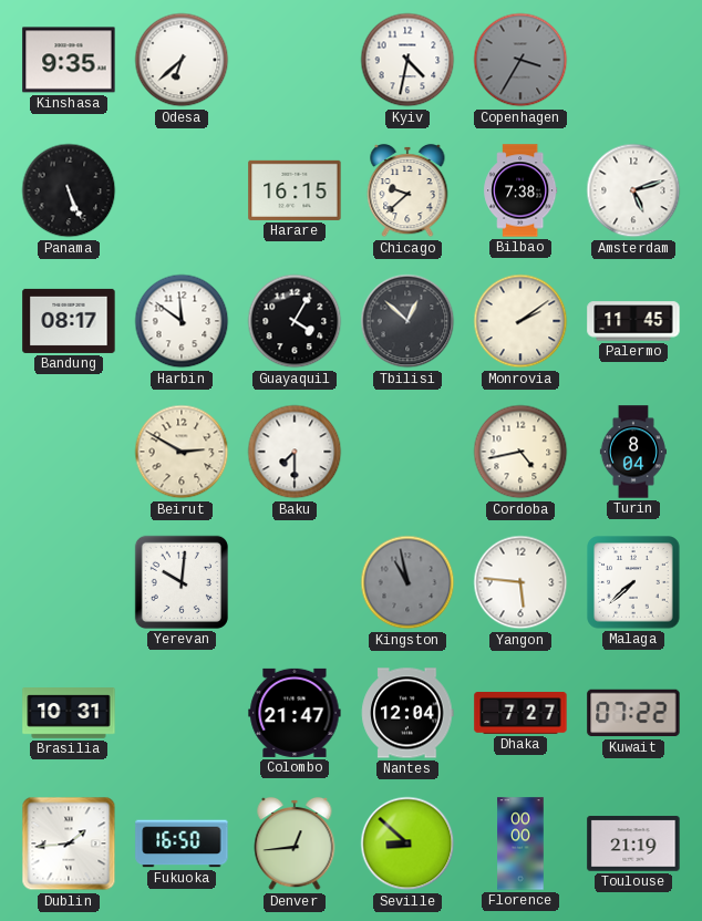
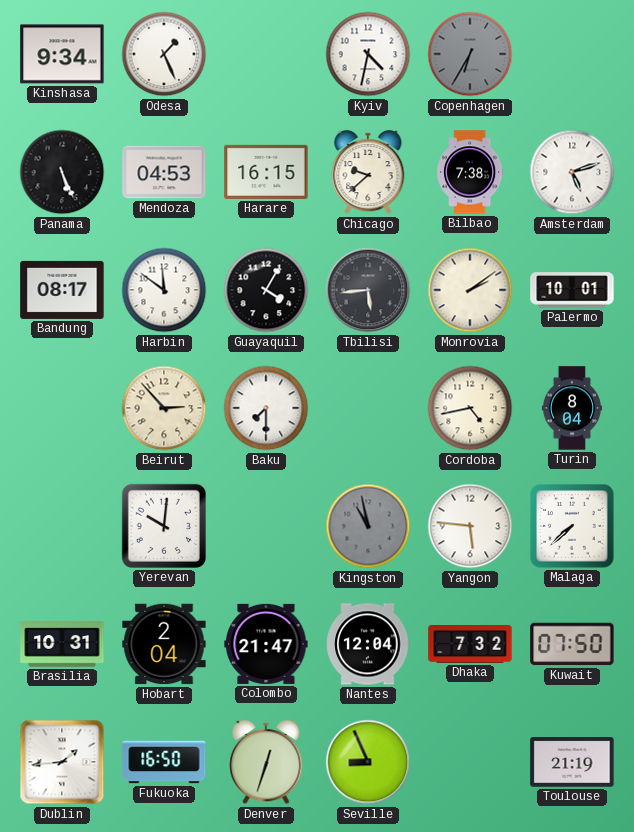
Kinshasa: 9:35 -> 9:34 (62, 54)
Odesa: 6:38 -> 1:26 (164, 54)
Copenhagen: 3:35 -> 6:35 (470, 54)
Mendoza: none -> 04:53 (164, 172)
Tbilisi: 12:52 -> 5:44 (368, 290)
Palermo: 11:45 -> 10:01 (572, 290)
Beirut: 2:50 -> 2:53 (164, 408)
Hobart: none -> 2:04 (164, 644)
Dhaka: 7:27 -> 7:32 (470, 644)
Kuwait: 07:22 -> 07:50 (572, 644)
Denver: 12:44 -> 12:33 (266, 762)
Seville: 8:52 -> 8:56 (368, 762)
Florence: 00:00 -> none (520, 844)
